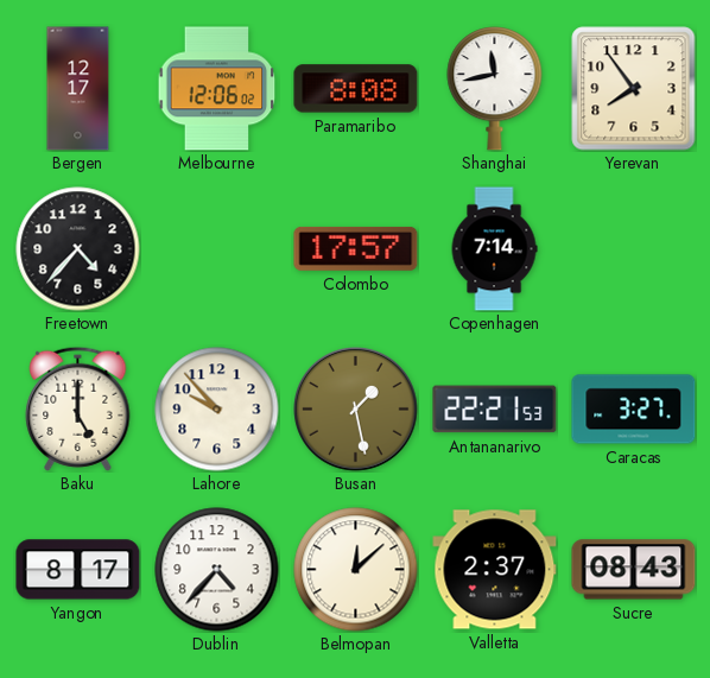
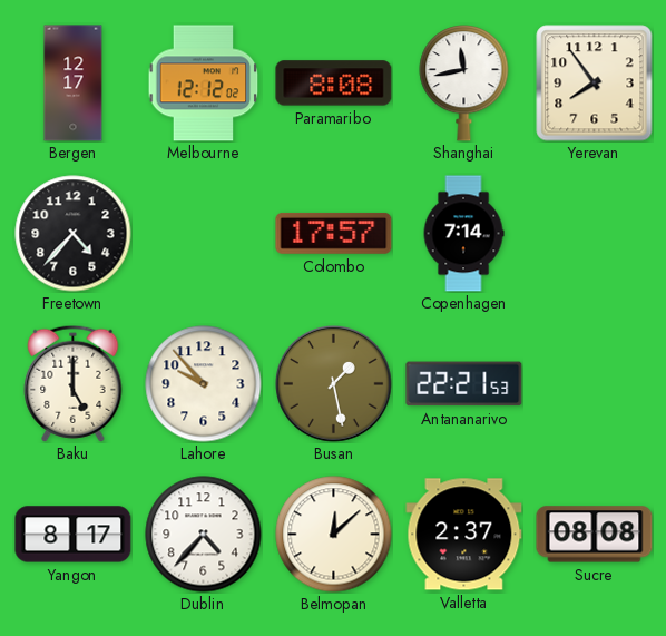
Melbourne: 12:06 -> 12:12 (204, 84)
Caracas: 3:27 -> none (634, 410)
Sucre: 08:43 -> 08:08 (595, 535)
